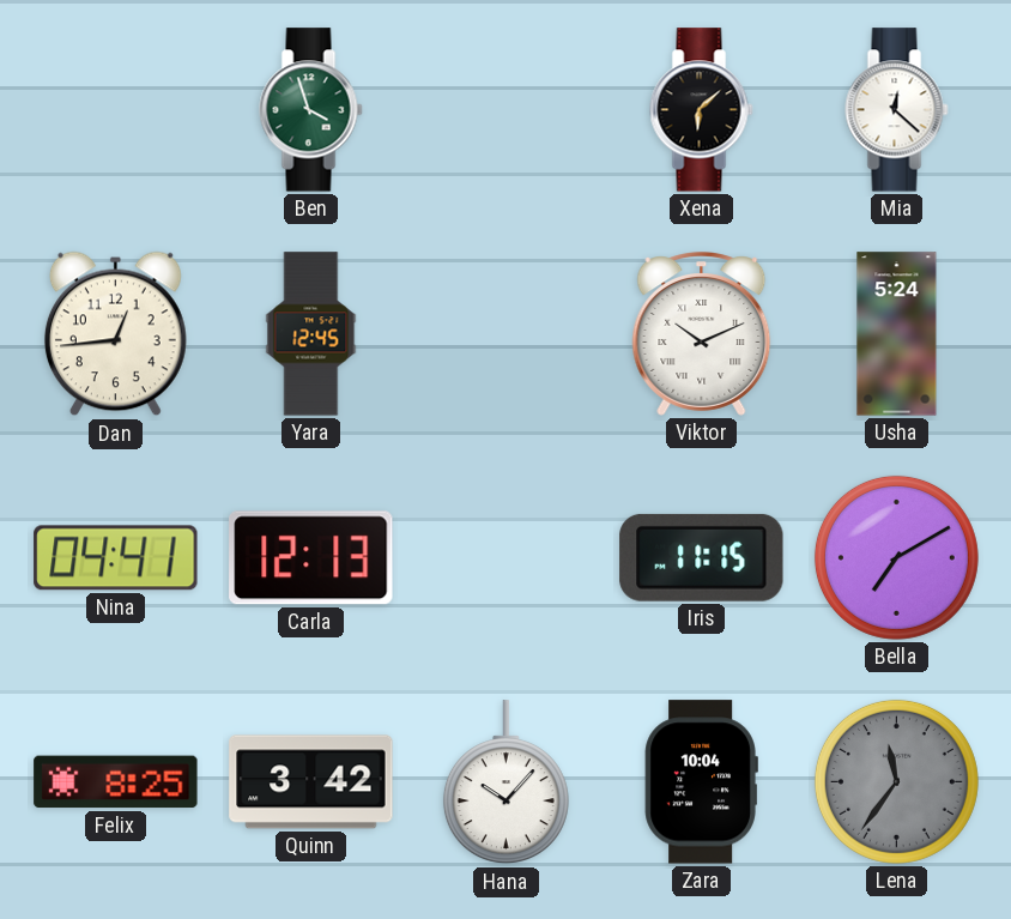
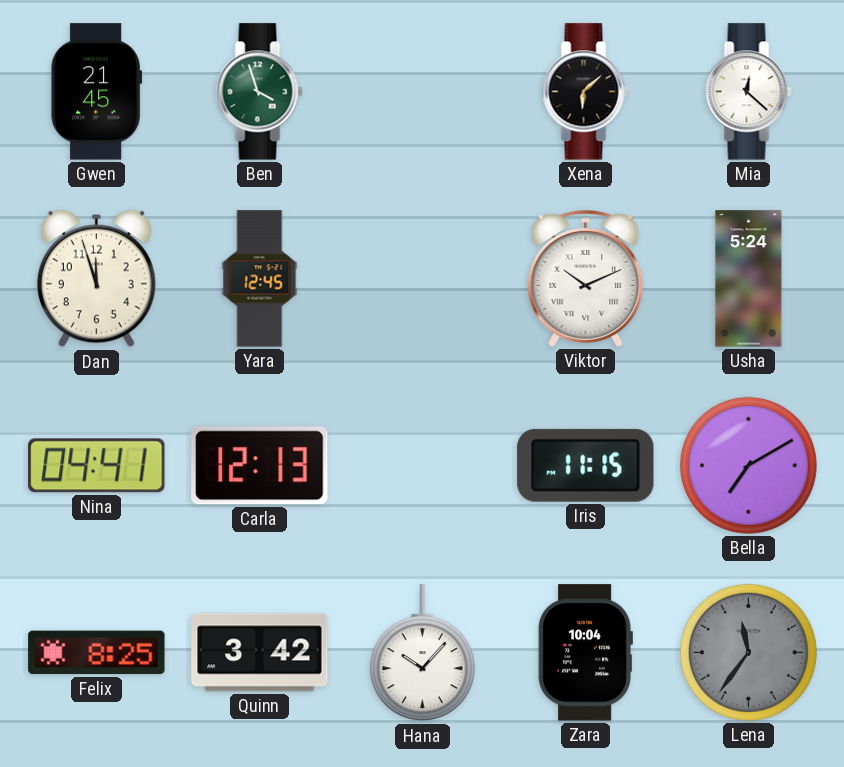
Gwen: none -> 21:45 (97, 92)
Dan: 12:44 -> 11:57 (96, 279)
